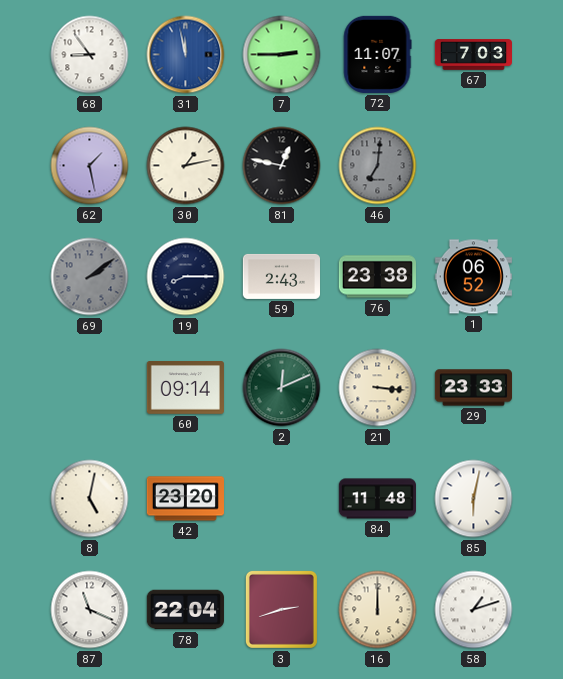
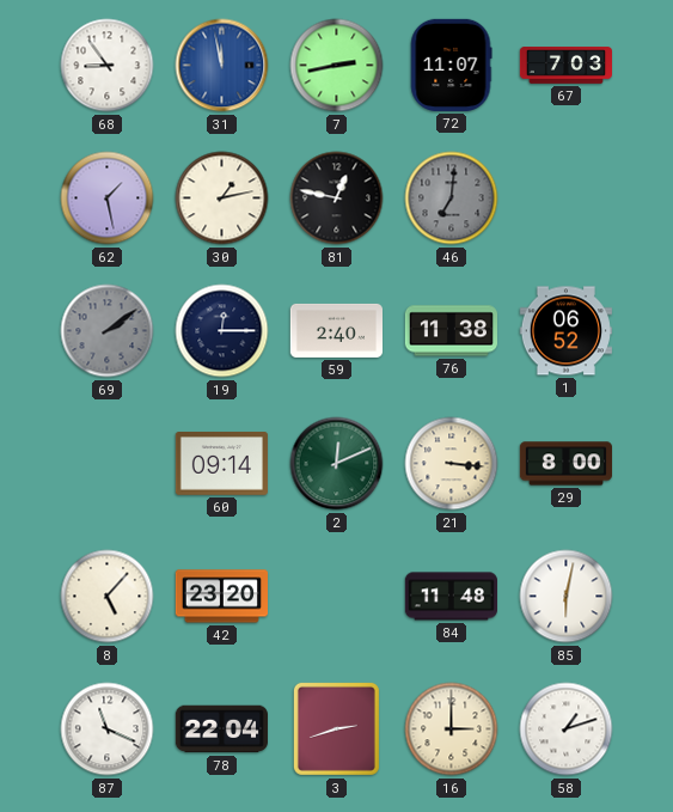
7: 2:45 -> 2:43 (337, 66)
19: 8:15 -> 12:15 (222, 331)
59: 2:43 -> 2:40 (336, 330)
76: 23:38 -> 11:38 (451, 331)
29: 23:33 -> 8:00 (565, 464)
8: 5:02 -> 5:07 (108, 597)
16: 12:00 -> 3:00 (452, 729)
